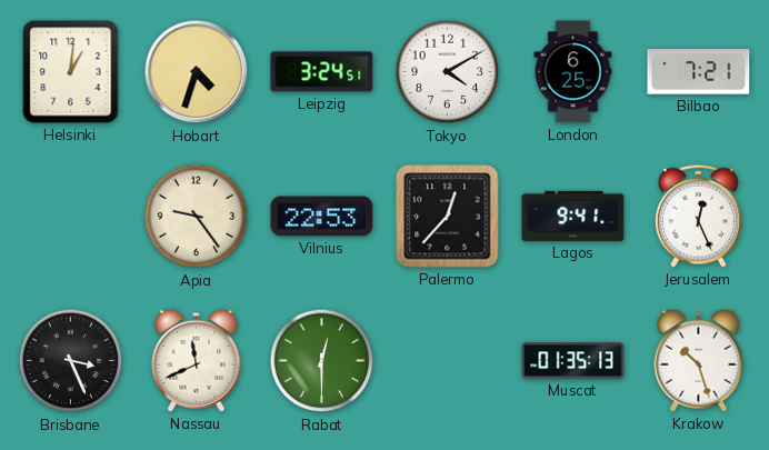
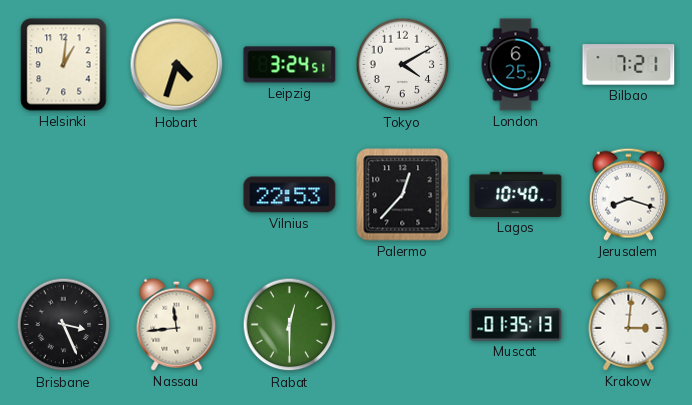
Apia: 9:24 -> none (197, 217)
Lagos: 9:41 -> 10:40 (516, 194)
Jerusalem: 12:26 -> 8:18 (628, 194)
Nassau: 11:41 -> 11:44 (177, 324)
Krakow: 10:27 -> 3:01 (629, 324)
